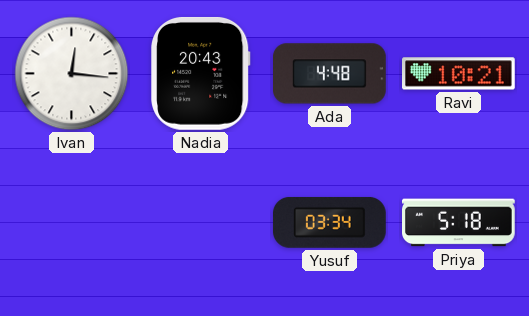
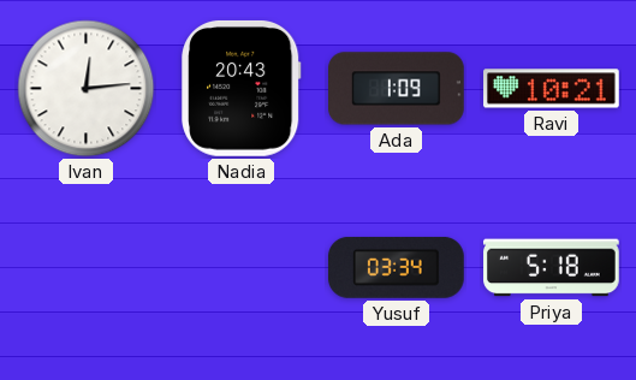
Ivan: 12:16 -> 12:14 (87, 89)
Ada: 4:48 -> 1:09 (397, 89)
